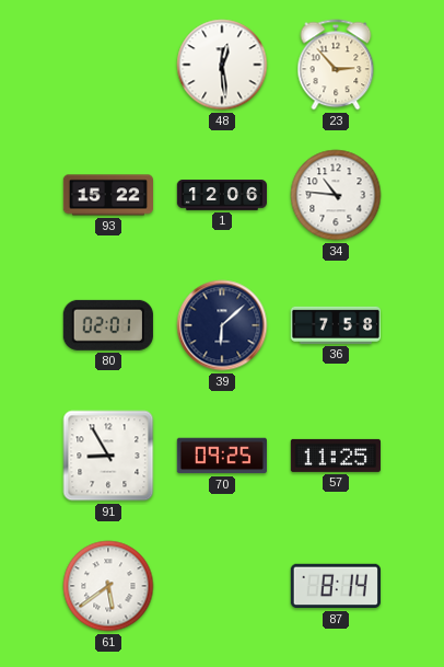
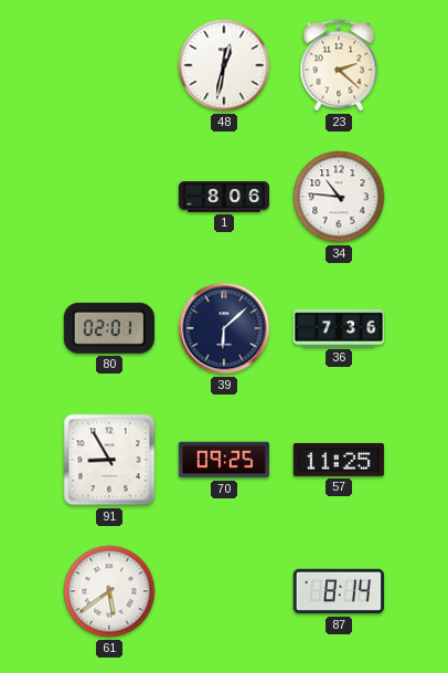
48: 12:29 -> 12:32 (224, 65)
23: 2:53 -> 2:22 (339, 65)
93: 15:22 -> none (107, 195)
1: 12:06 -> 8:06 (224, 197)
36: 7:58 -> 7:36 (338, 328)
